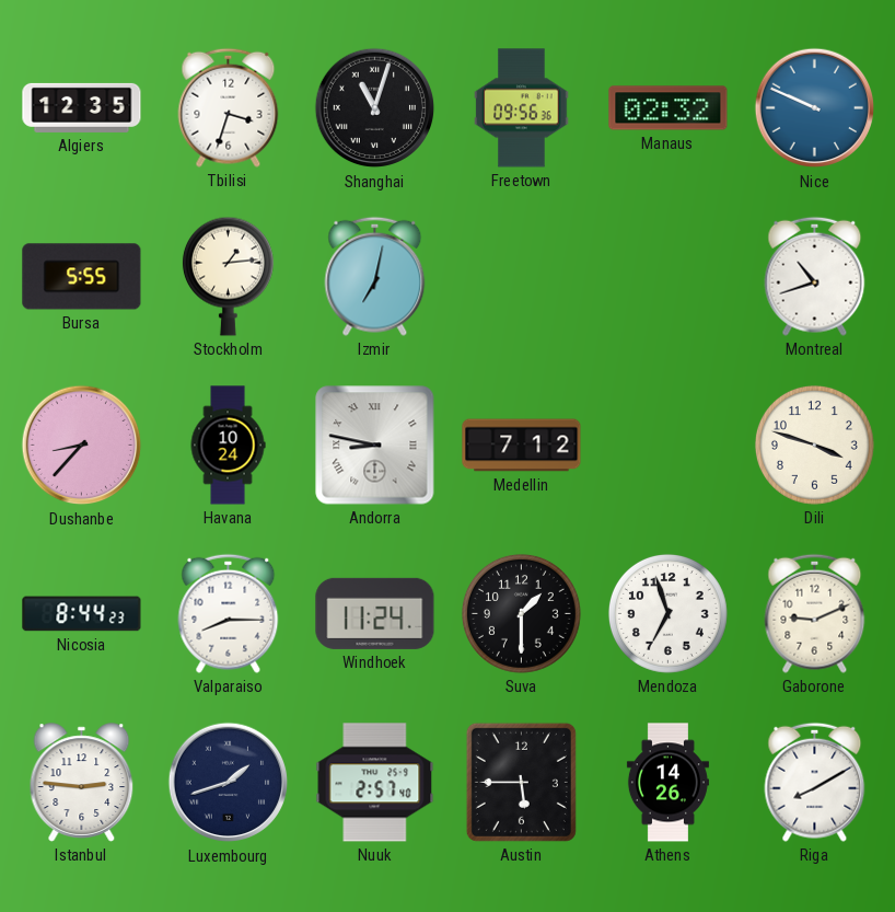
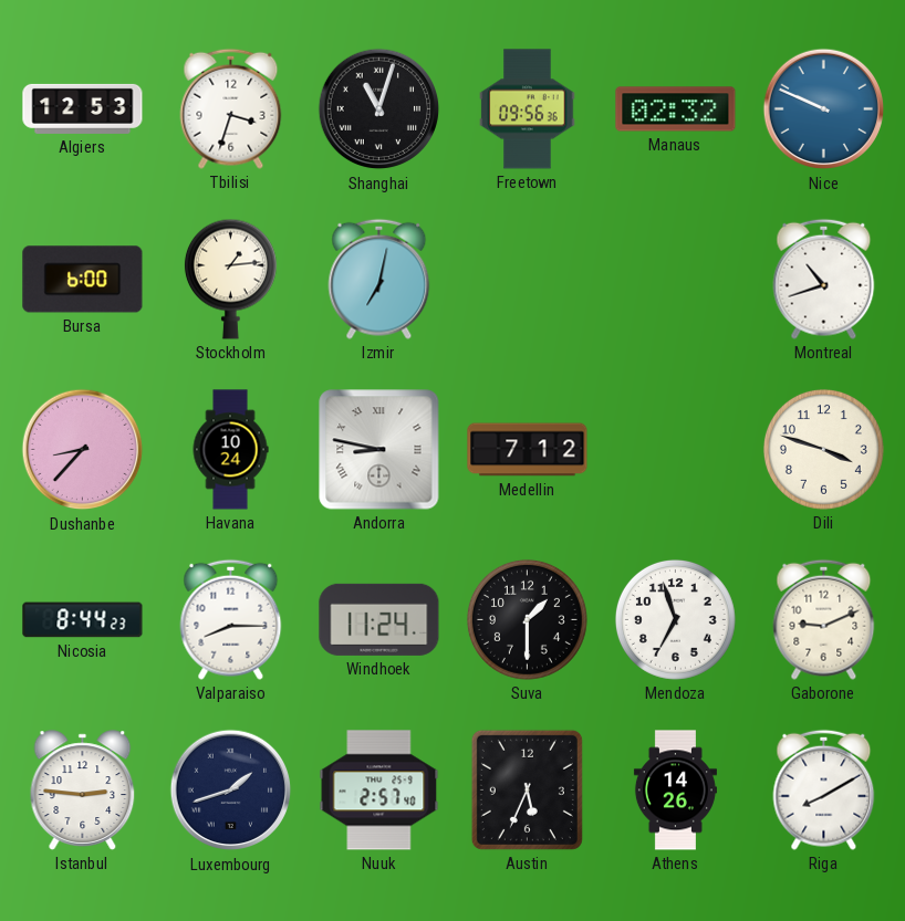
Algiers: 12:35 -> 12:53 (83, 108)
Bursa: 5:55 -> 6:00 (83, 280)
Austin: 5:45 -> 5:34 (527, 789)
